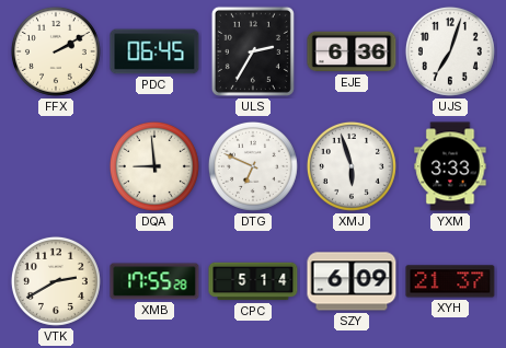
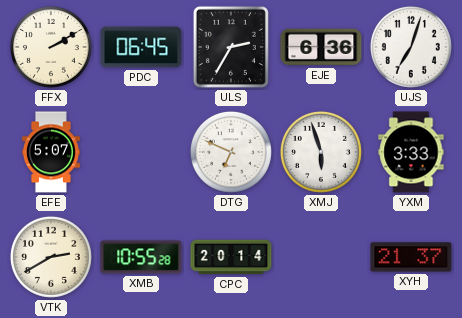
EFE: none -> 5:07 (52, 152)
DQA: 8:59 -> none (154, 166)
XMB: 17:55 -> 10:55 (141, 257)
CPC: 5:14 -> 20:14 (231, 257)
SZY: 6:09 -> none (352, 281)
